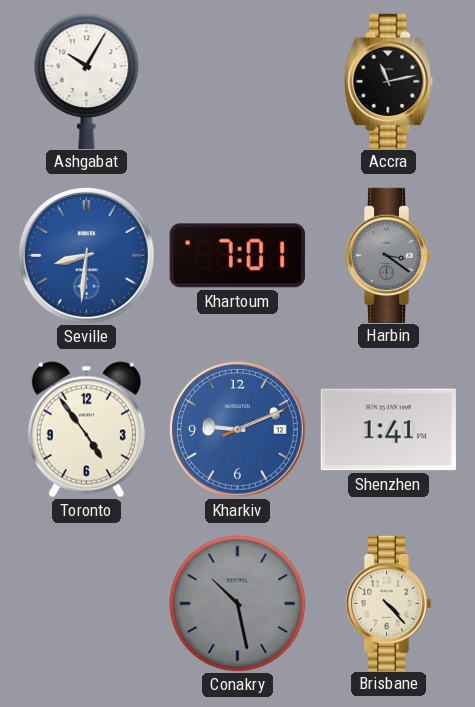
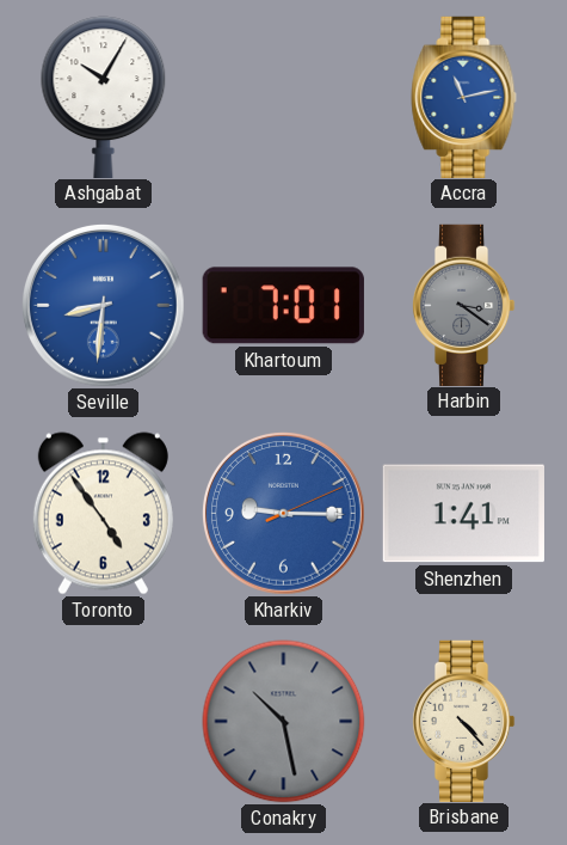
Accra dial: black -> blue (464, 97)
Kharkiv: 9:11 -> 9:15 (284, 514)
